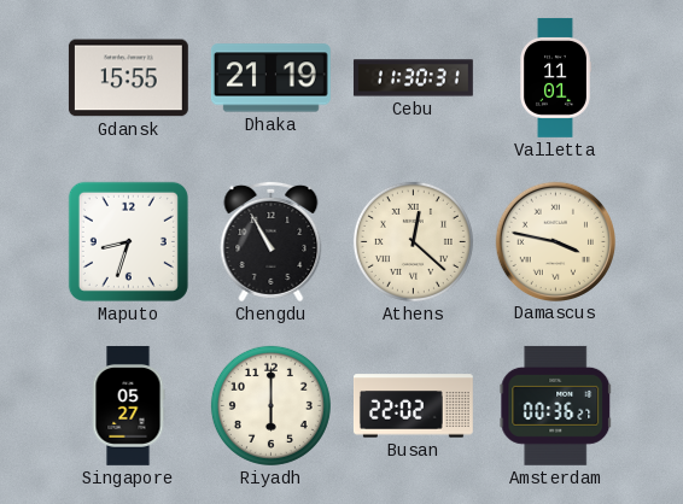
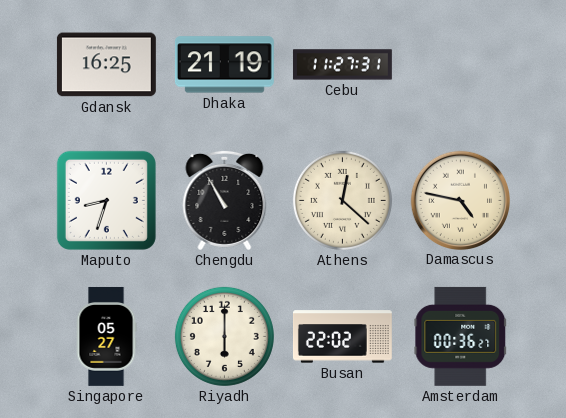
Gdansk: 15:55 -> 16:25 (106, 65)
Cebu: 11:30 -> 11:27 (342, 65)
Valletta: 11:01 -> none (556, 78)
Damascus: 3:47 -> 4:47 (460, 200)
